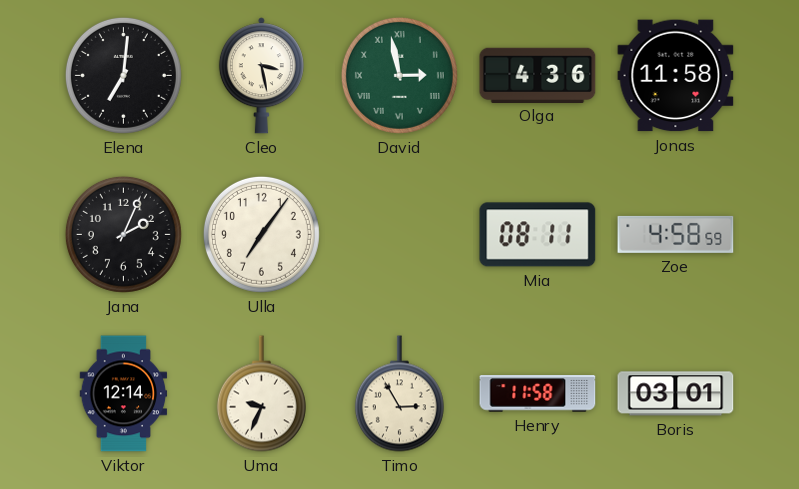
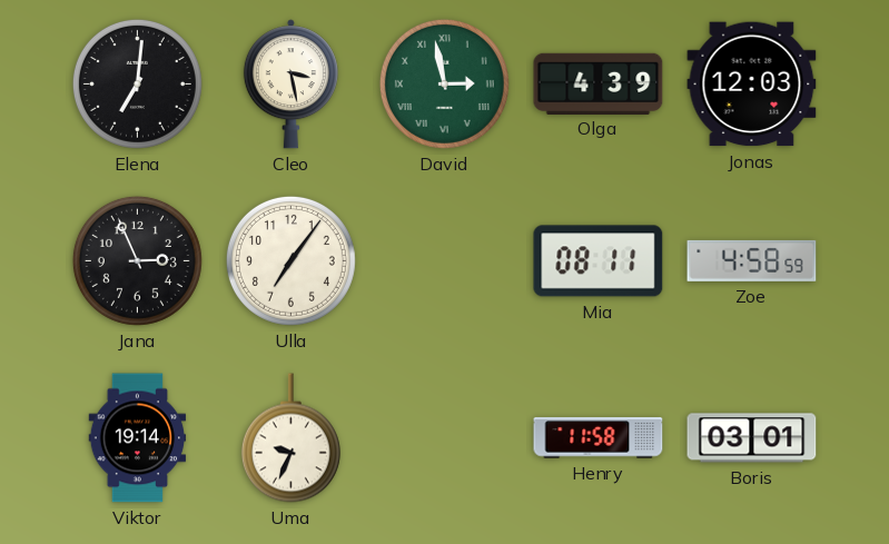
Olga: 4:36 -> 4:39 (599, 83)
Jonas: 11:58 -> 12:03 (752, 85)
Jana: 2:04 -> 2:56 (137, 260)
Viktor: 12:14 -> 19:14 (138, 438)
Timo: 2:55 -> none (399, 394)
